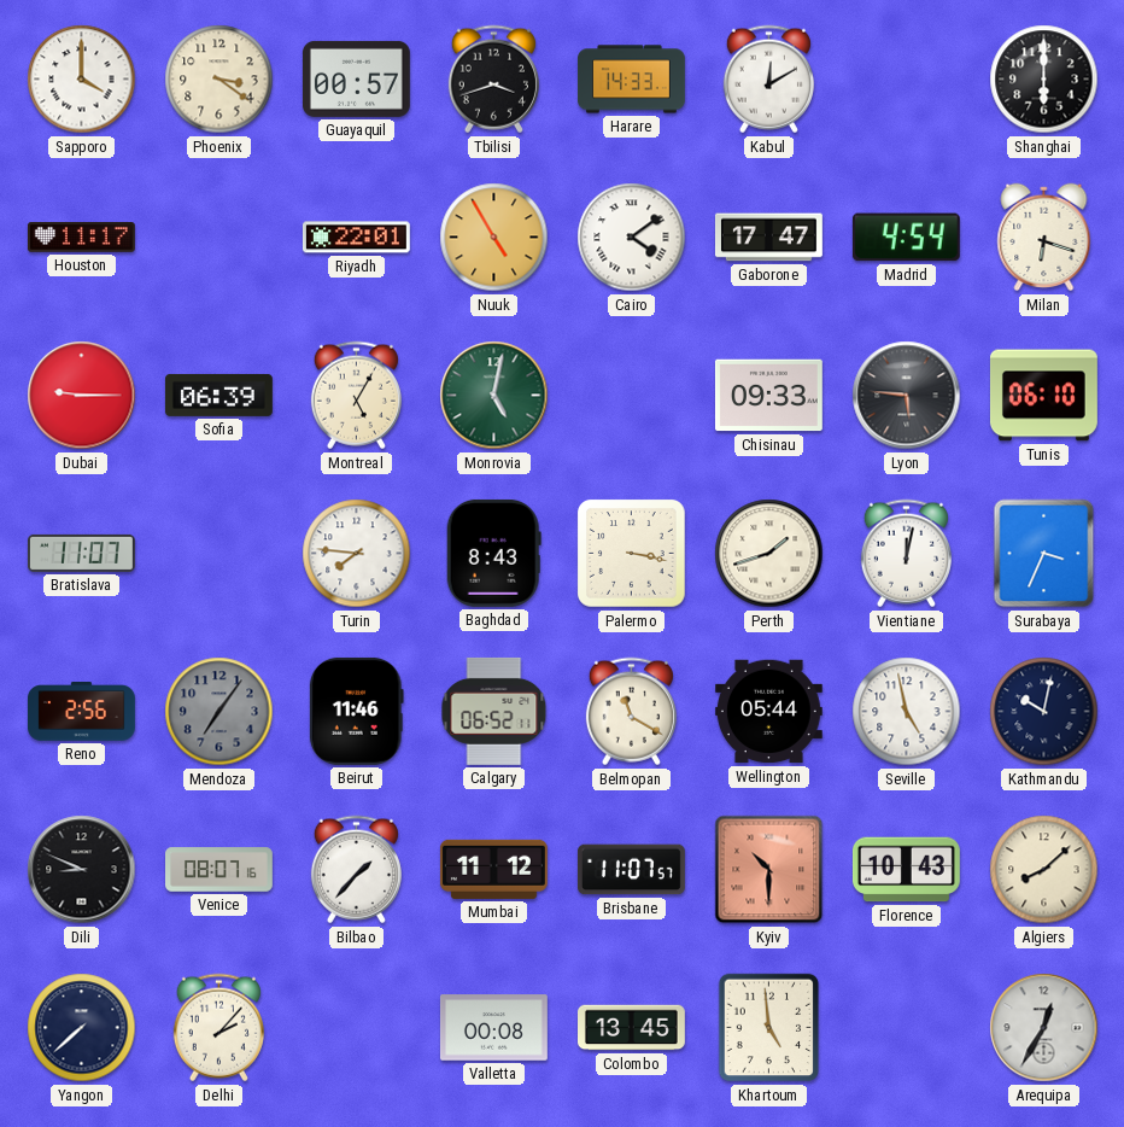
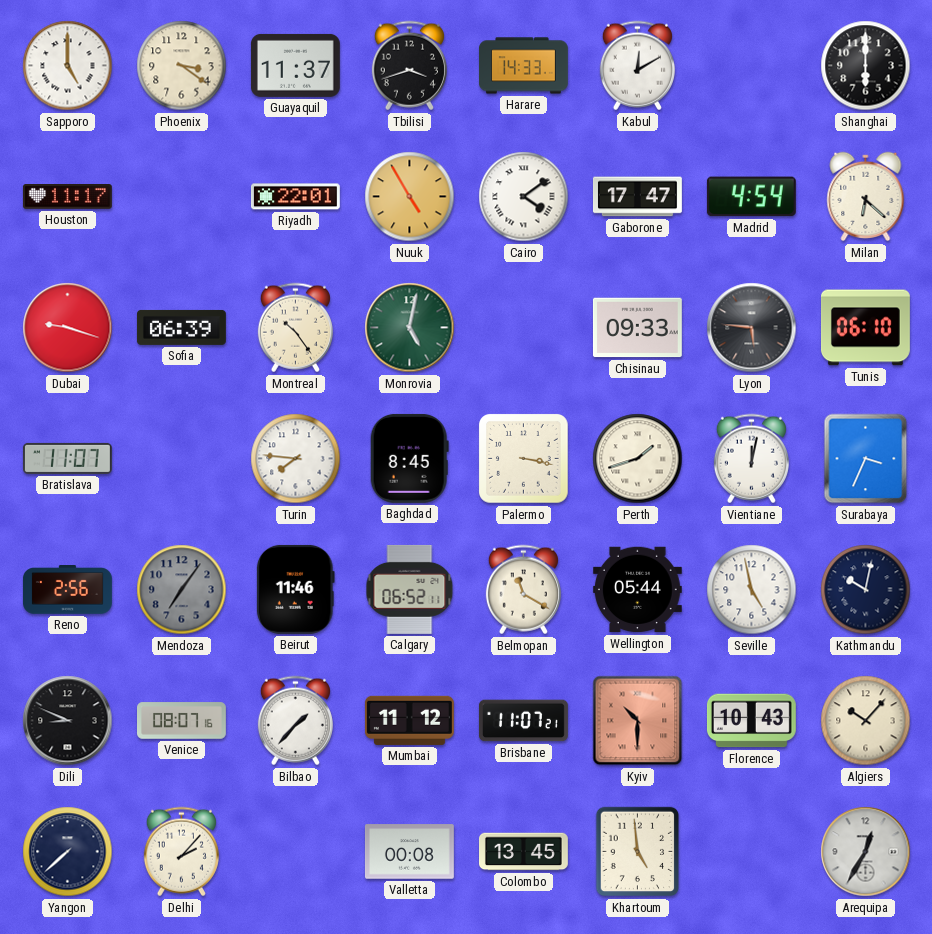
Sapporo: 4:00 -> 5:00 (68, 66)
Guayaquil: 00:57 -> 11:37 (295, 65)
Milan: 6:18 -> 6:22 (866, 197)
Dubai: 9:15 -> 9:18 (68, 328)
Montreal: 5:05 -> 10:24 (295, 328)
Baghdad: 8:43 -> 8:45 (409, 458)
Brisbane: 11:07:57 -> 11:07:21 (523, 721)
Algiers: 8:08 -> 10:07 (866, 721)
